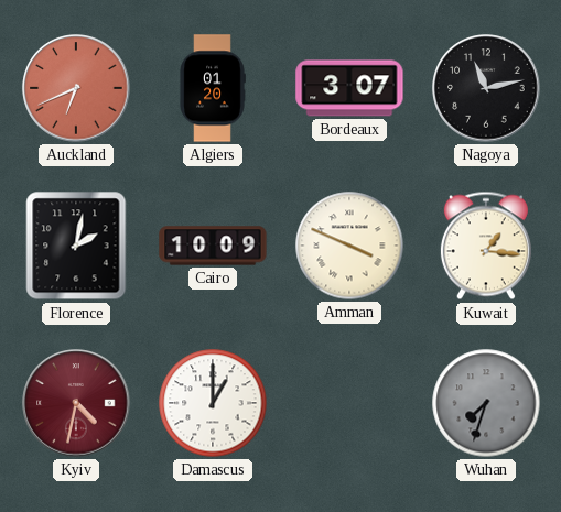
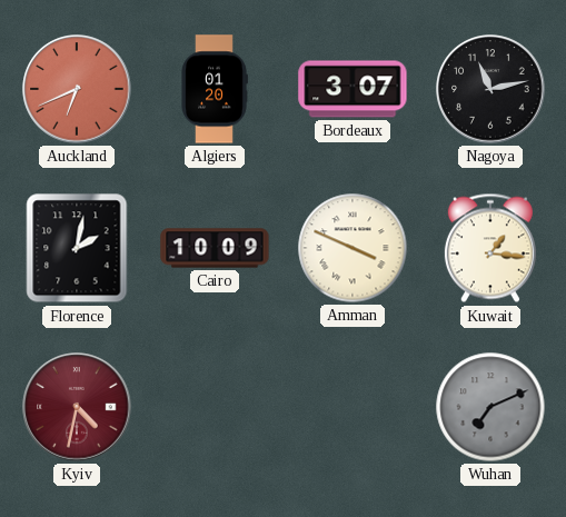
Damascus: 1:00 -> none (213, 403)
Wuhan: 7:33 -> 7:11 (490, 407)
